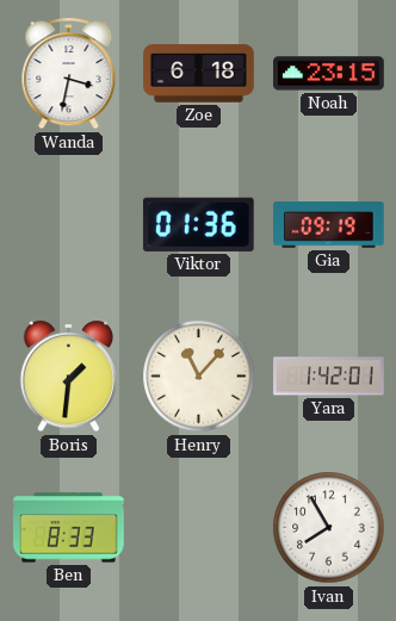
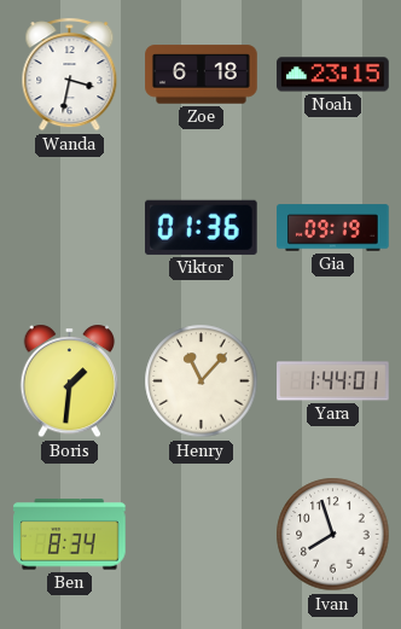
Yara: 1:42 -> 1:44 (333, 382)
Ben: 8:33 -> 8:34 (70, 535)
Ivan: 7:55 -> 7:57 (333, 535)
